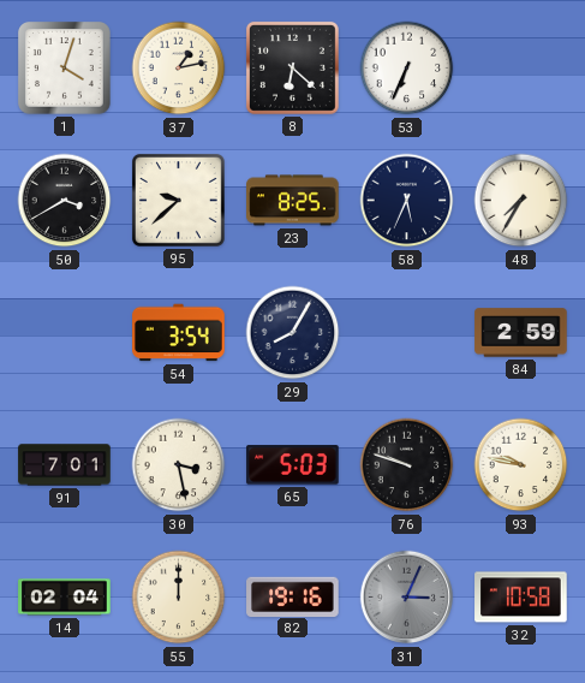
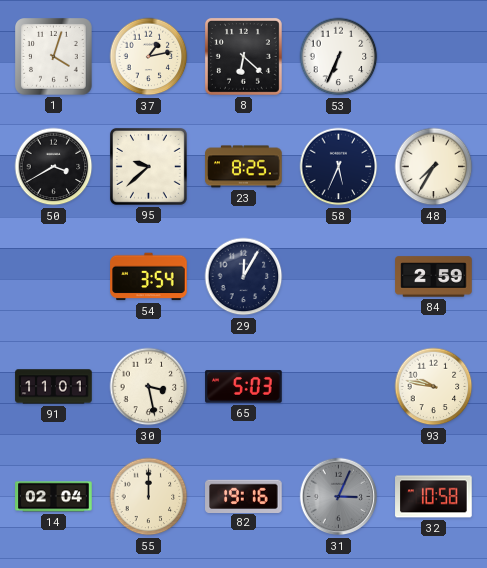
29: 8:05 -> 12:05 (244, 277)
91: 7:01 -> 11:01 (54, 387)
76: 9:48 -> none (407, 465)
